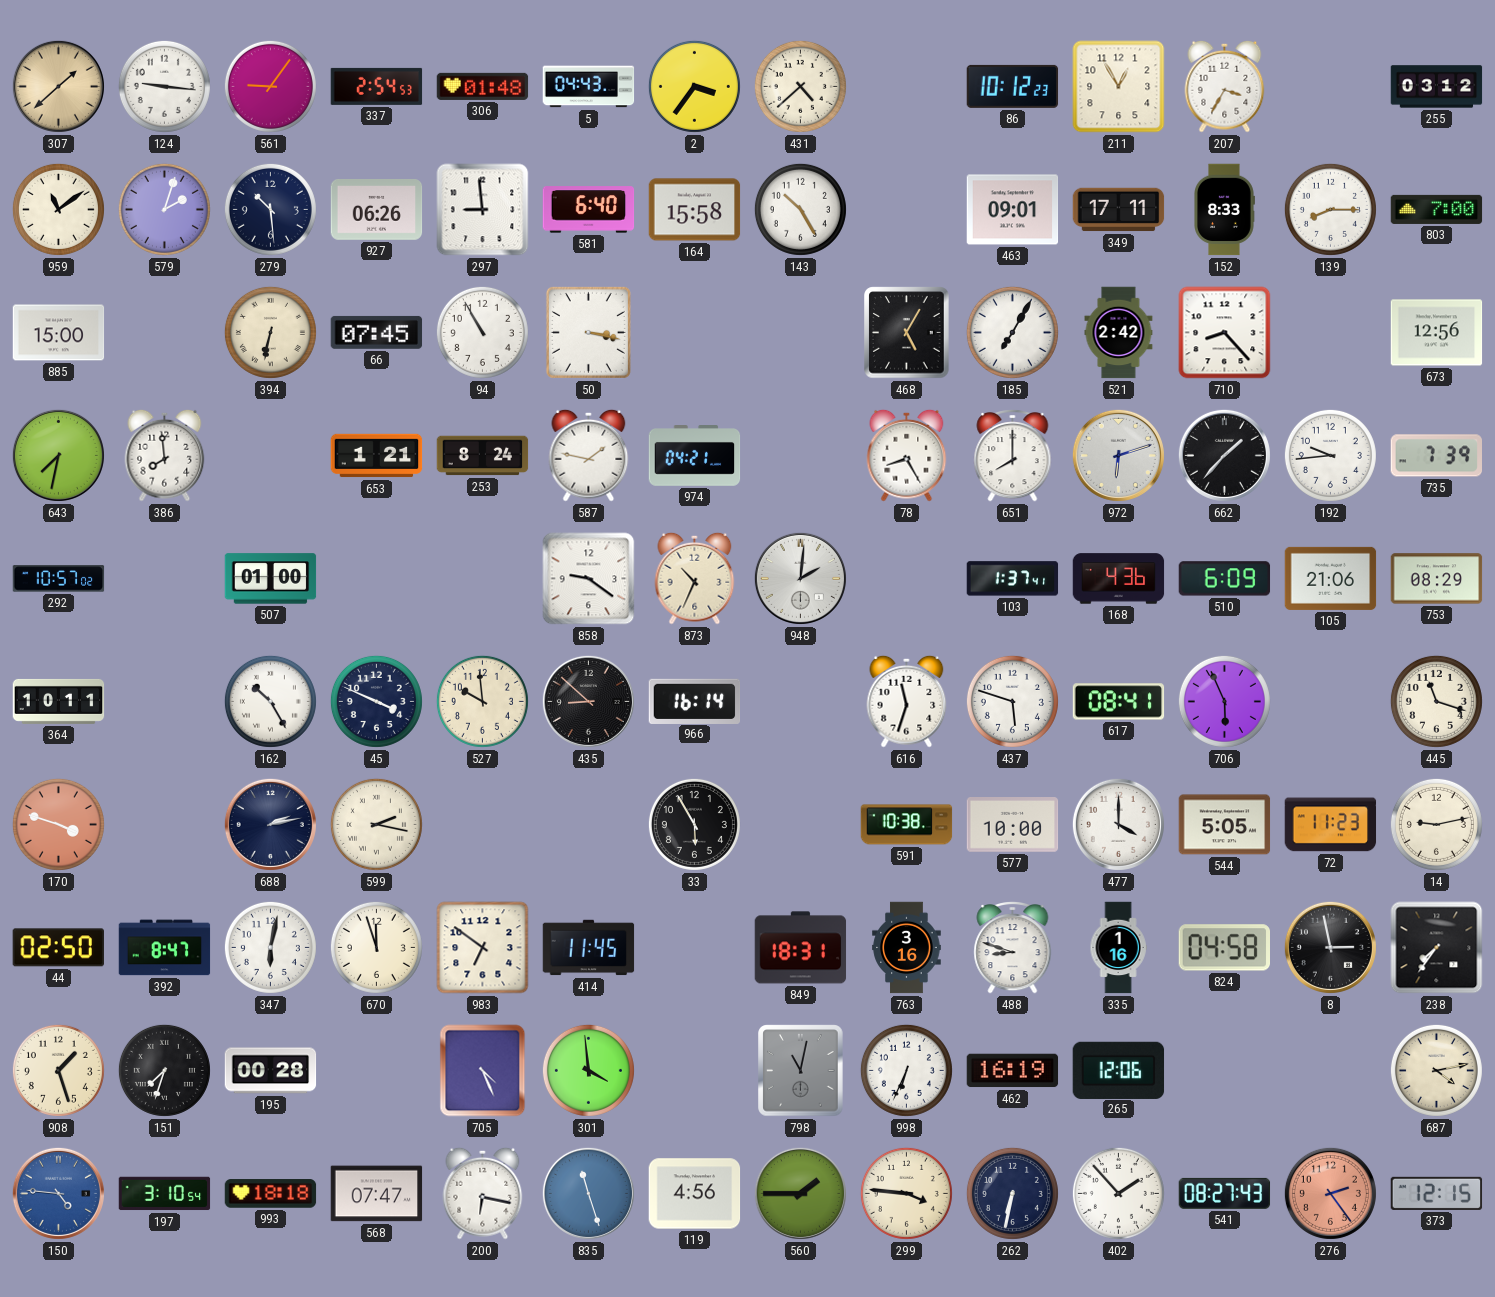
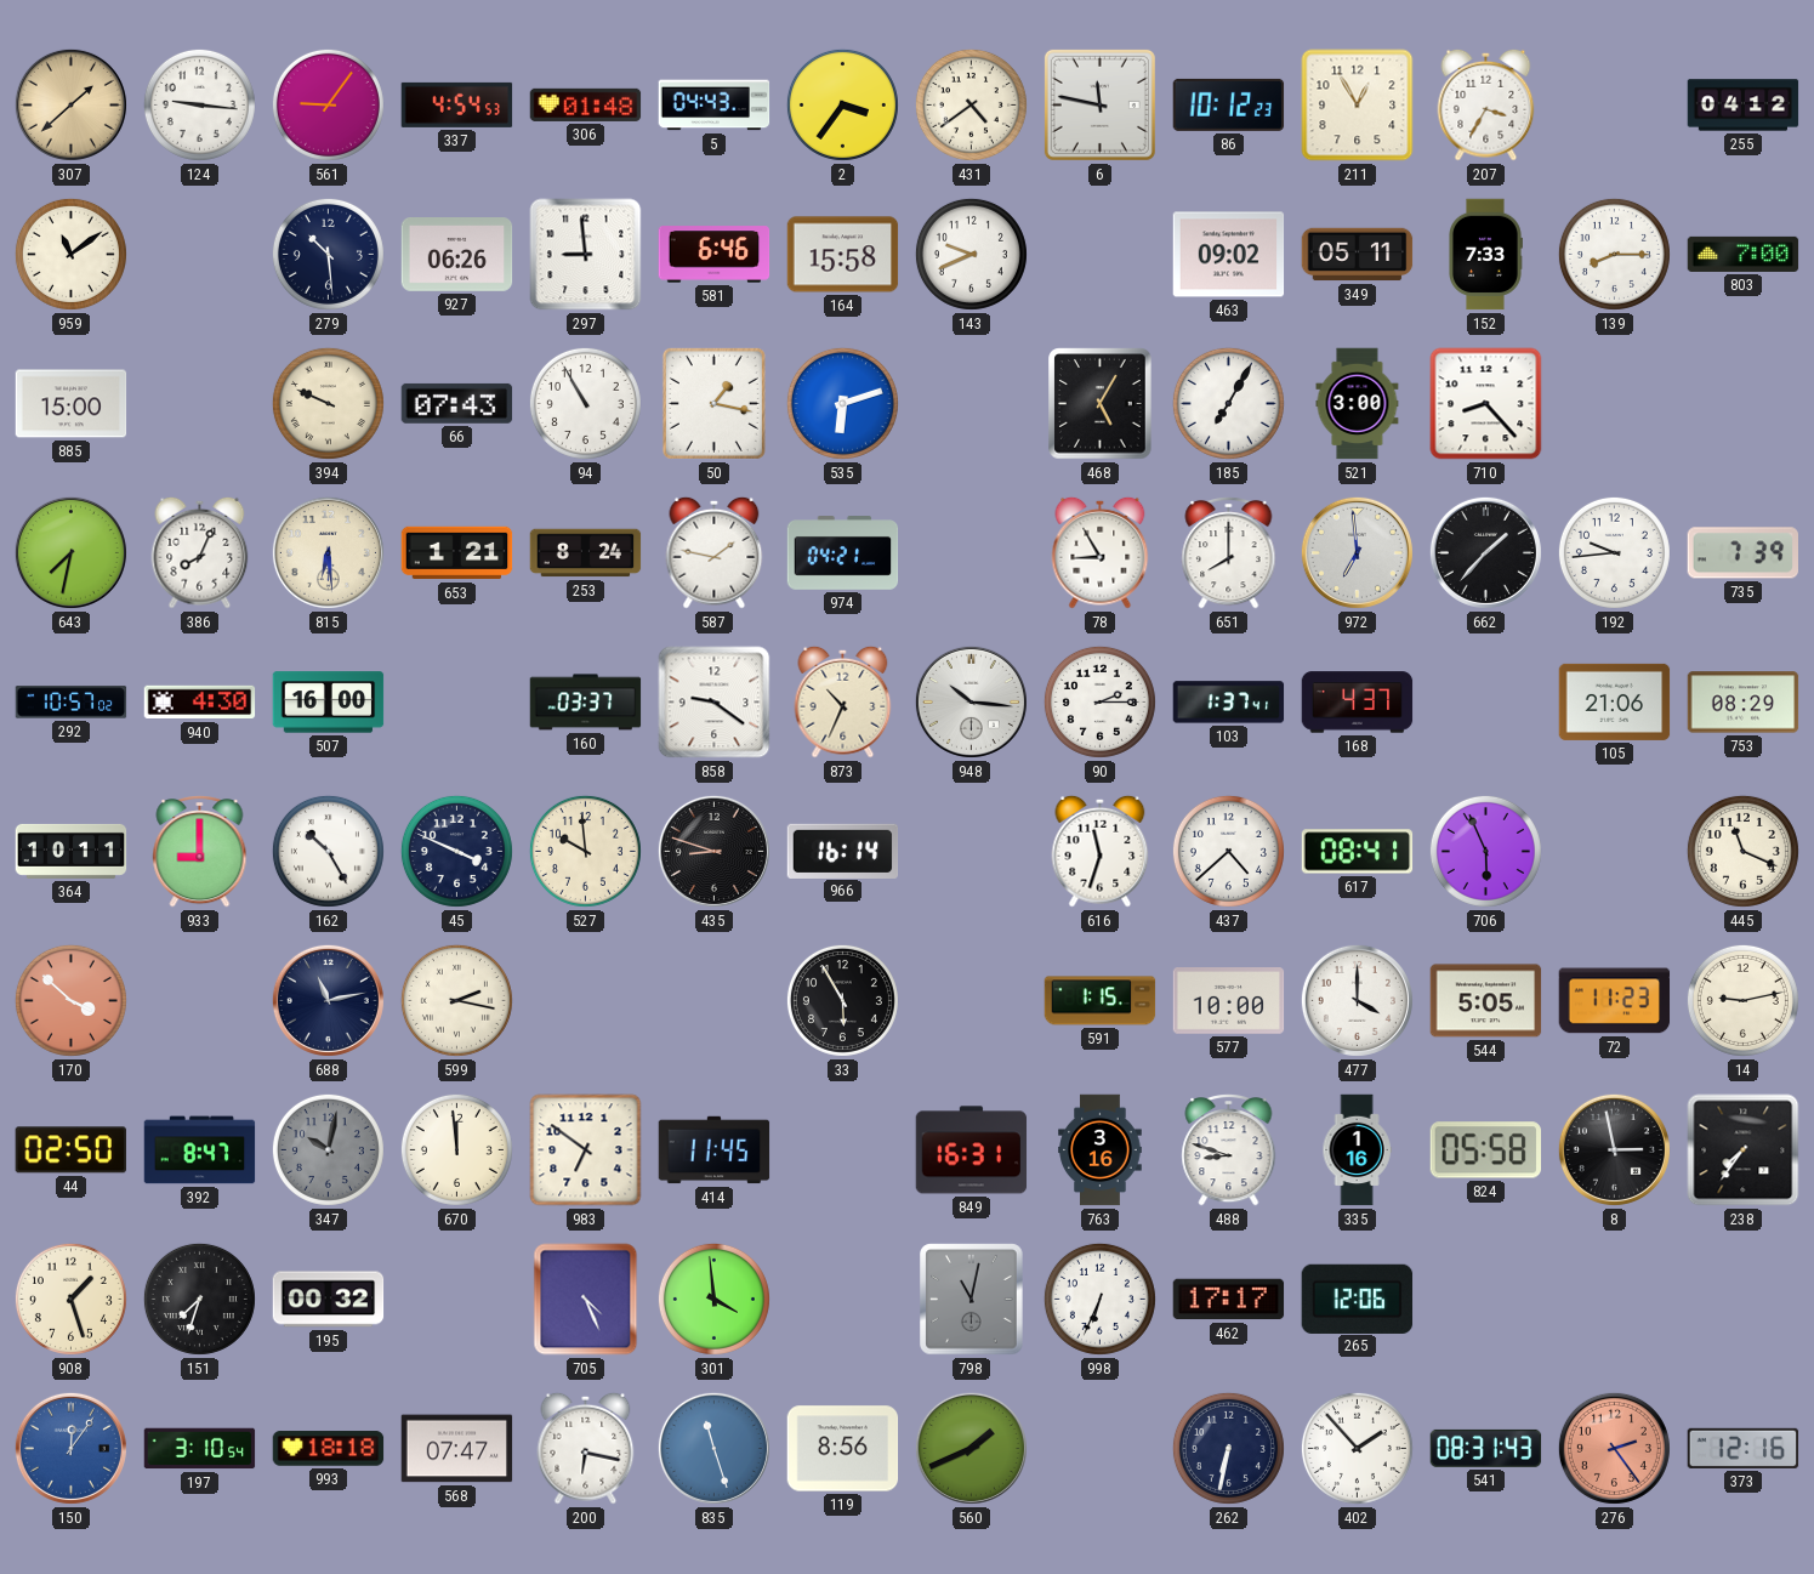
337: 2:54 -> 4:54 (457, 104)
431: 4:38 -> 4:39 (971, 104)
6: none -> 11:47 (1099, 104)
255: 03:12 -> 04:12 (1744, 106)
579: 2:03 -> none (164, 209)
581: 6:40 -> 6:46 (715, 255)
143: 10:25 -> 9:41 (971, 254)
463: 09:01 -> 09:02 (1229, 255)
349: 17:11 -> 05:11 (1358, 255)
152: 8:33 -> 7:33 (1486, 255)
394: 6:32 -> 9:49 (328, 403)
66: 07:45 -> 07:43 (457, 403)
50: 3:17 -> 1:17 (713, 403)
535: none -> 6:12 (842, 403)
521: 2:42 -> 3:00 (1358, 404)
673: 12:56 -> none (1437, 333)
386: 7:59 -> 8:04 (200, 552)
815: none -> 6:29 (328, 552)
78: 8:25 -> 8:55 (1101, 552)
972: 6:12 -> 6:59 (1357, 552)
940: none -> 4:30 (200, 703)
507: 01:00 -> 16:00 (329, 703)
160: none -> 03:37 (586, 703)
948: 2:01 -> 10:16 (971, 701)
90: none -> 2:15 (1099, 701)
168: 4:36 -> 4:37 (1358, 703)
510: 6:09 -> none (1225, 579)
933: none -> 9:00 (200, 852)
435: 8:52 -> 8:48 (713, 851)
437: 5:48 -> 4:38 (1228, 851)
445: 11:18 -> 11:19 (1742, 851)
170: 3:48 -> 3:52 (70, 1000)
688: 2:13 -> 11:13 (328, 1000)
591: 10:38 -> 1:15 (1101, 1001)
347: 6:02 -> 10:02 (328, 1149)
347 dial: white -> grey (328, 1149)
670: 11:57 -> 11:59 (456, 1149)
849: 18:31 -> 16:31 (972, 1150)
824: 04:58 -> 05:58 (1485, 1150)
195: 00:28 -> 00:32 (329, 1300)
462: 16:19 -> 17:17 (1229, 1300)
687: 4:13 -> none (1436, 1070)
150: 4:46 -> 12:06 (70, 1448)
119: 4:56 -> 8:56 (843, 1449)
560: 1:45 -> 1:41 (971, 1448)
299: 3:46 -> none (906, 1193)
541: 08:27 -> 08:31 (1486, 1448)
373: 12:15 -> 12:16 (1744, 1448)
